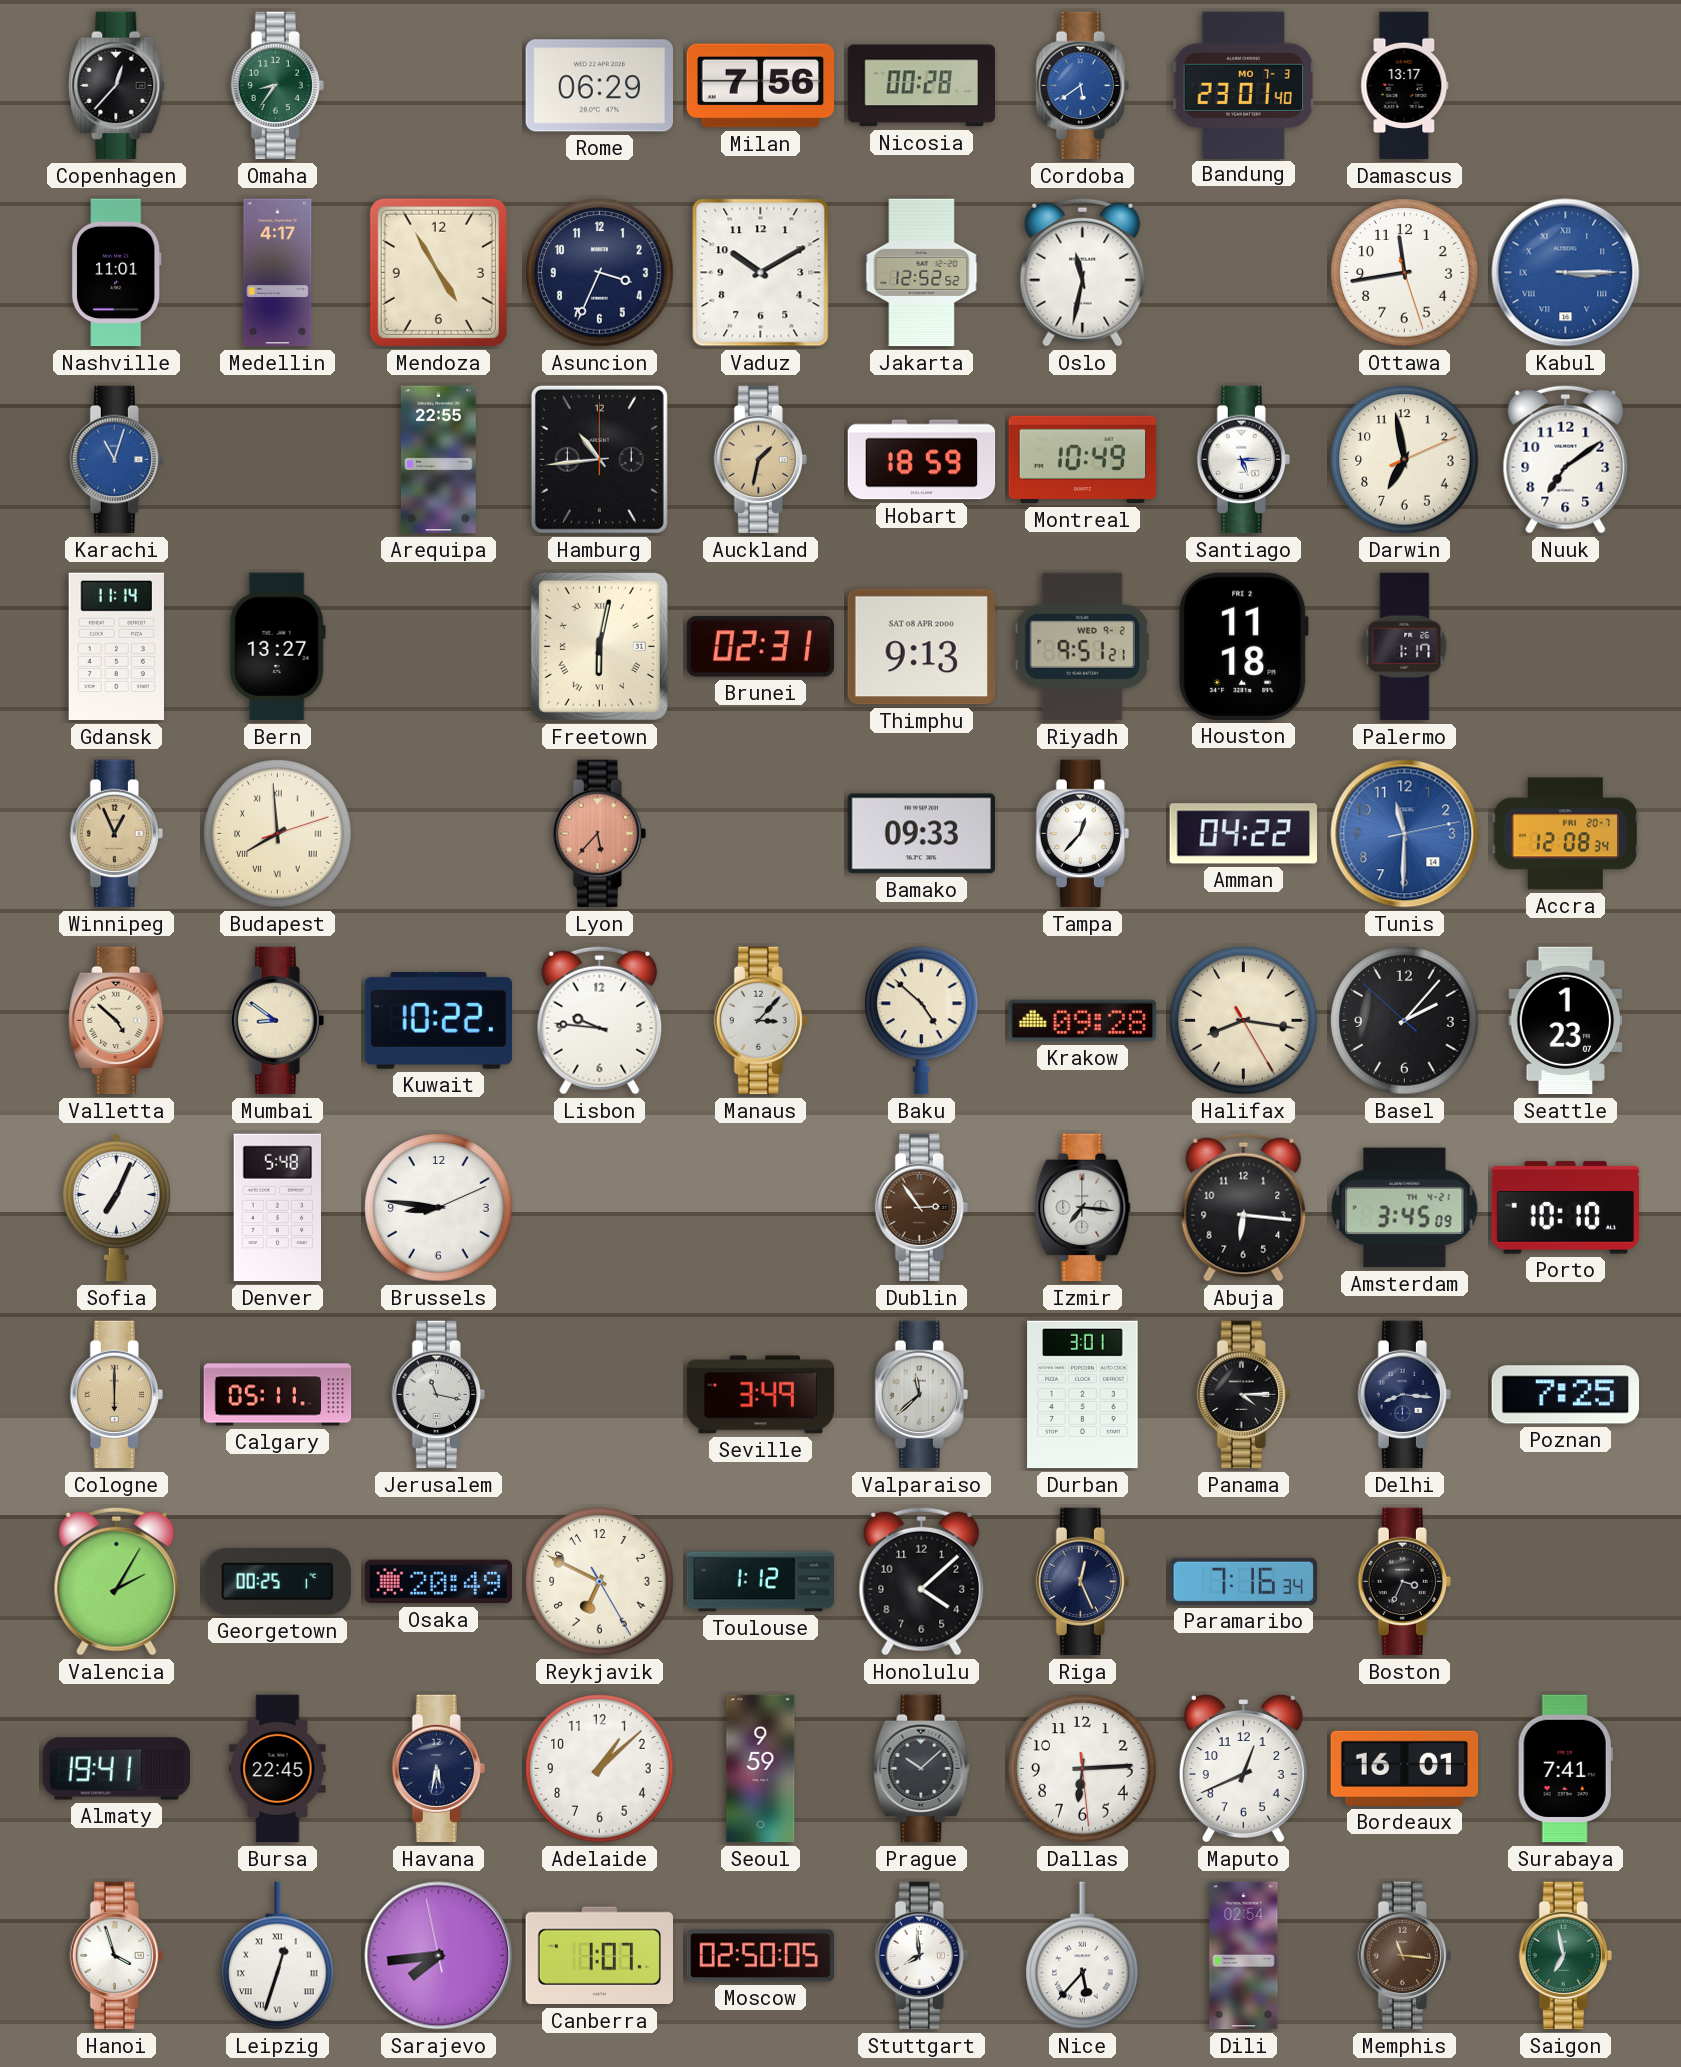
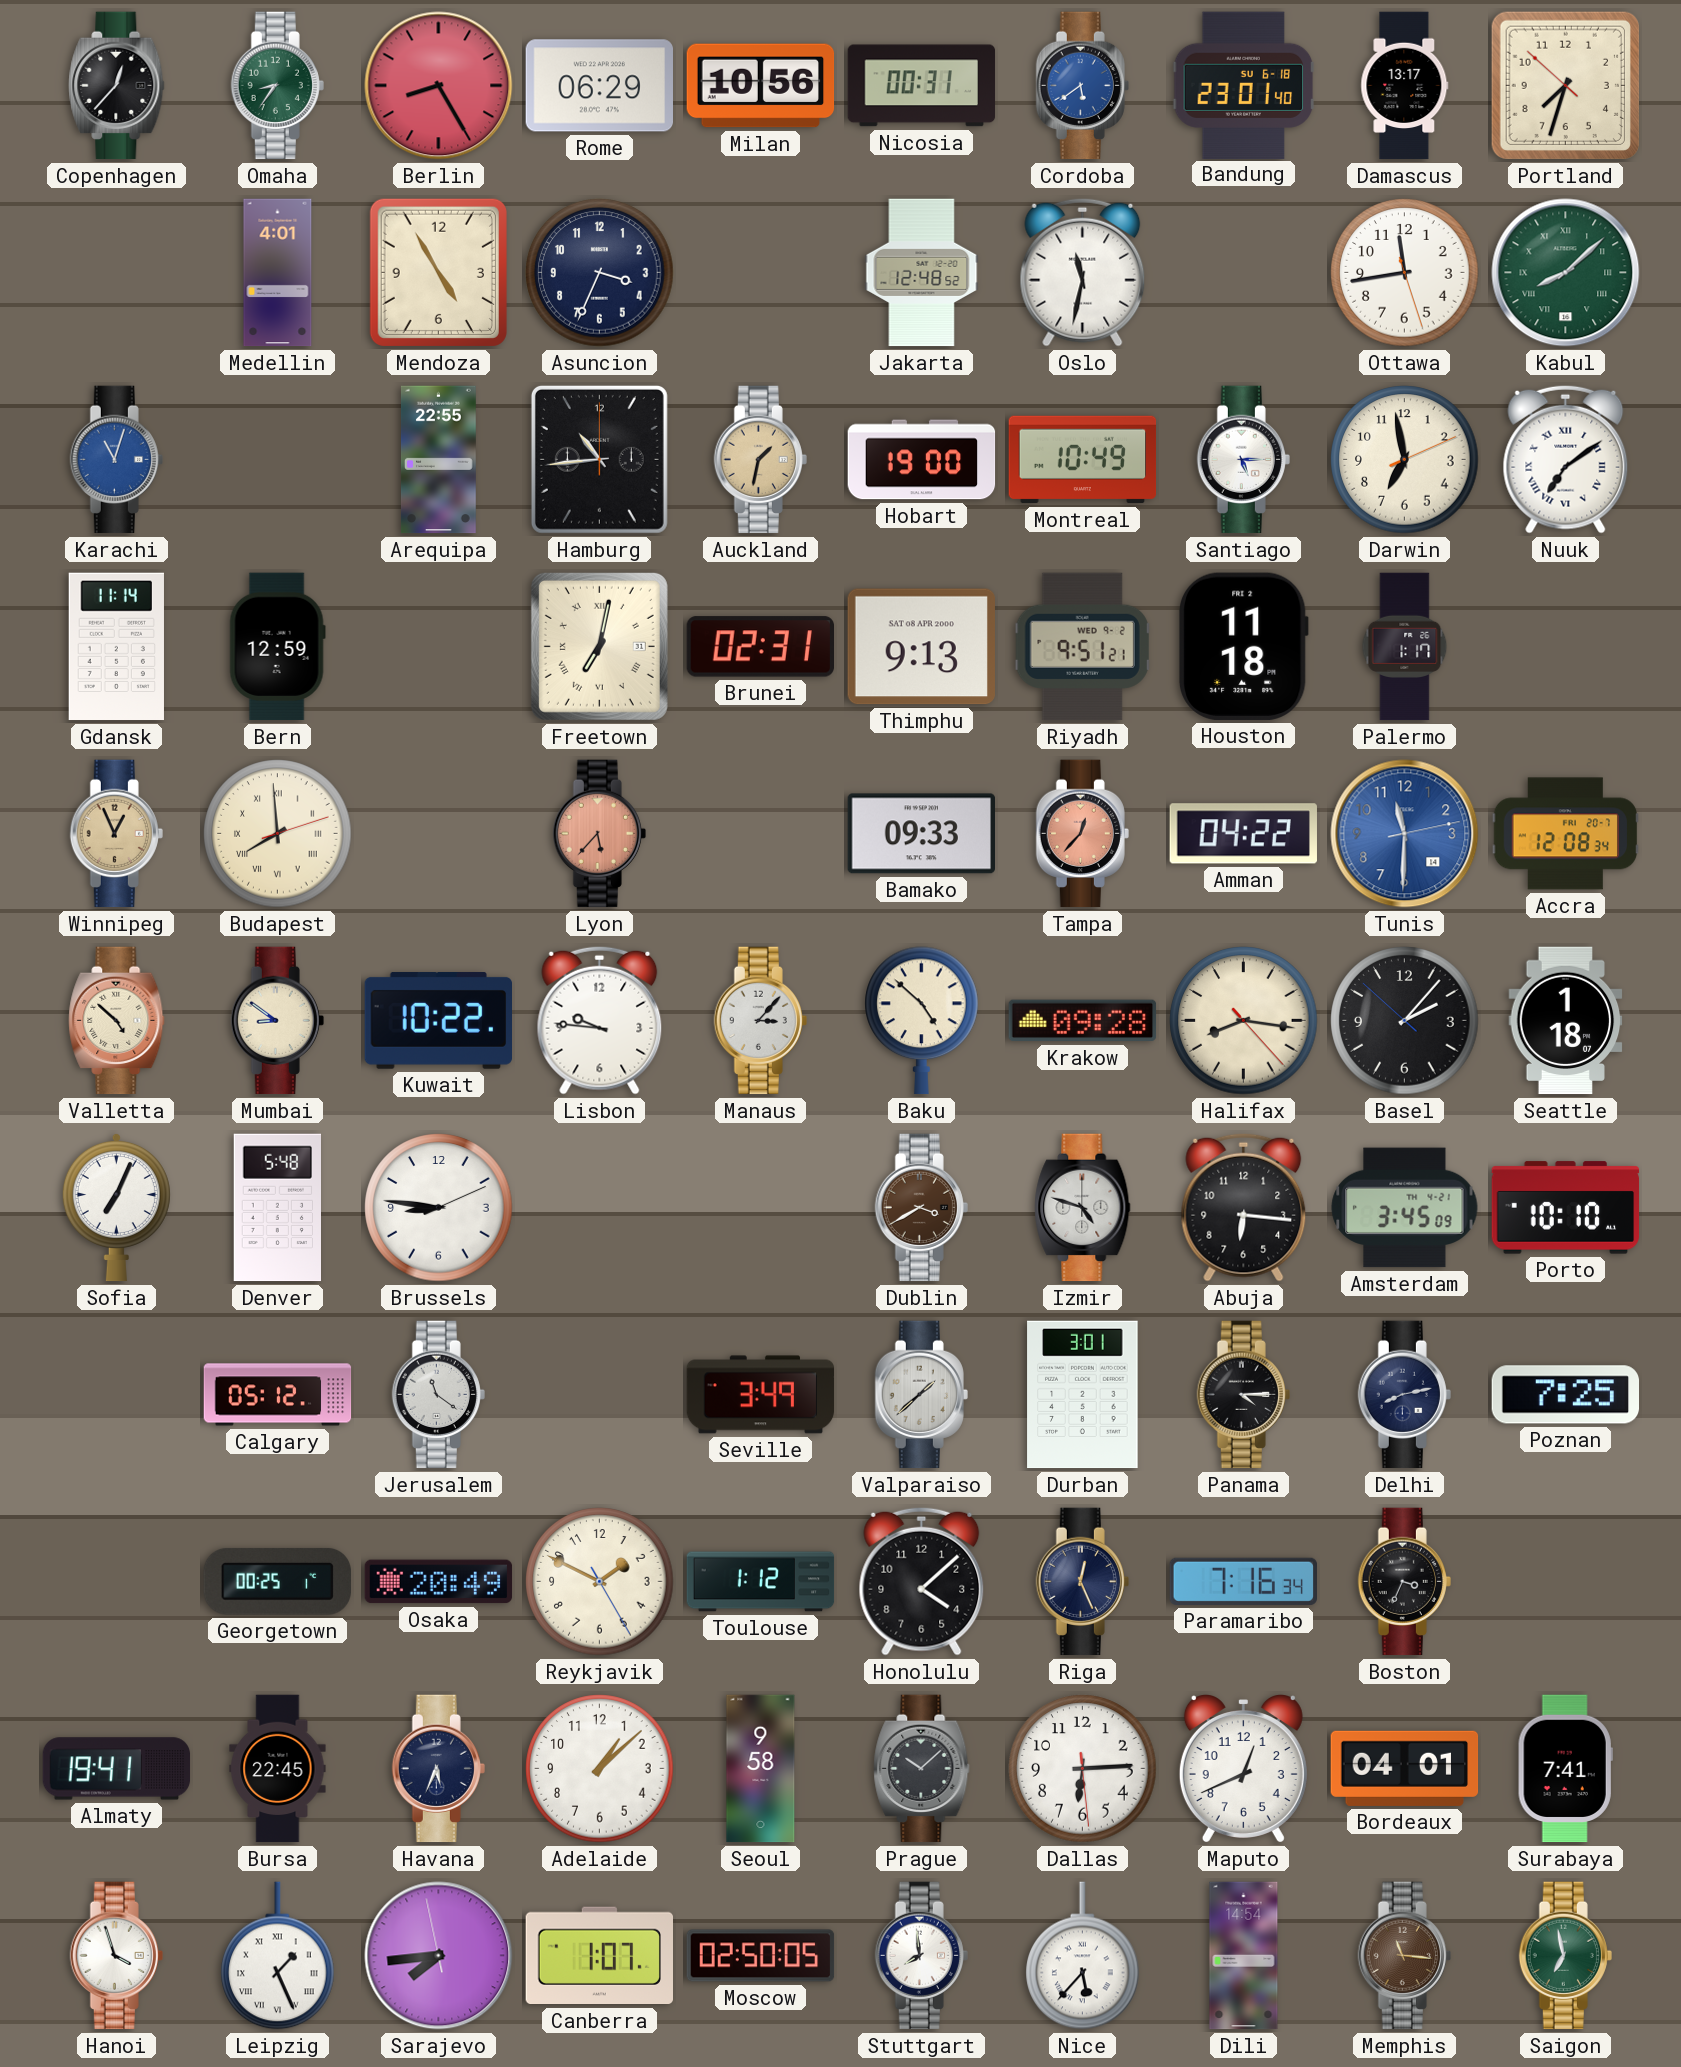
Berlin: none -> 8:25 (439, 86)
Milan: 7:56 -> 10:56 (761, 86)
Nicosia: 00:28 -> 00:31 (922, 86)
Bandung date: MO 7-3 -> SU 6-18 (1244, 85)
Portland: none -> 7:32 (1565, 85)
Nashville: 11:01 -> none (116, 273)
Medellin: 4:17 -> 4:01 (278, 273)
Vaduz: 10:10 -> none (761, 273)
Jakarta: 12:52 -> 12:48 (922, 273)
Kabul: 3:15 -> 8:08 (1566, 273)
Kabul dial: blue -> green (1566, 273)
Hobart: 18:59 -> 19:00 (922, 460)
Nuuk numerals: Arabic -> Roman (1566, 459)
Bern: 13:27 -> 12:59 (277, 647)
Freetown: 6:02 -> 7:02 (599, 646)
Tampa dial: white -> salmon (1082, 834)
Halifax: 8:16:25 -> 8:16:23 (1244, 1021)
Seattle: 1:23 -> 1:18 (1566, 1021)
Dublin: 2:54 -> 3:40 (921, 1208)
Izmir: 7:16 -> 4:48 (1083, 1208)
Cologne: 6:00 -> none (116, 1395)
Calgary: 05:11 -> 05:12 (278, 1395)
Jerusalem: 11:17 -> 11:21 (438, 1395)
Valparaiso: 11:38 -> 1:38 (921, 1395)
Delhi: 8:16 -> 8:13 (1404, 1395)
Valencia: 2:05 -> none (117, 1581)
Reykjavik: 6:49 -> 1:49 (600, 1582)
Havana: 5:32 -> 5:34 (438, 1769)
Seoul: 9:59 -> 9:58 (761, 1769)
Bordeaux: 16:01 -> 04:01 (1405, 1768)
Leipzig: 12:33 -> 1:26 (278, 1956)
Dili: 02:54 -> 14:54 (1244, 1956)
